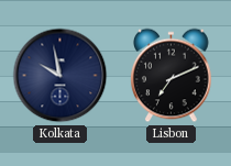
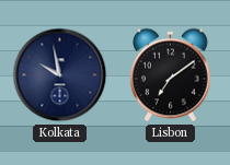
Lisbon: 7:11 -> 7:09 (171, 75)
